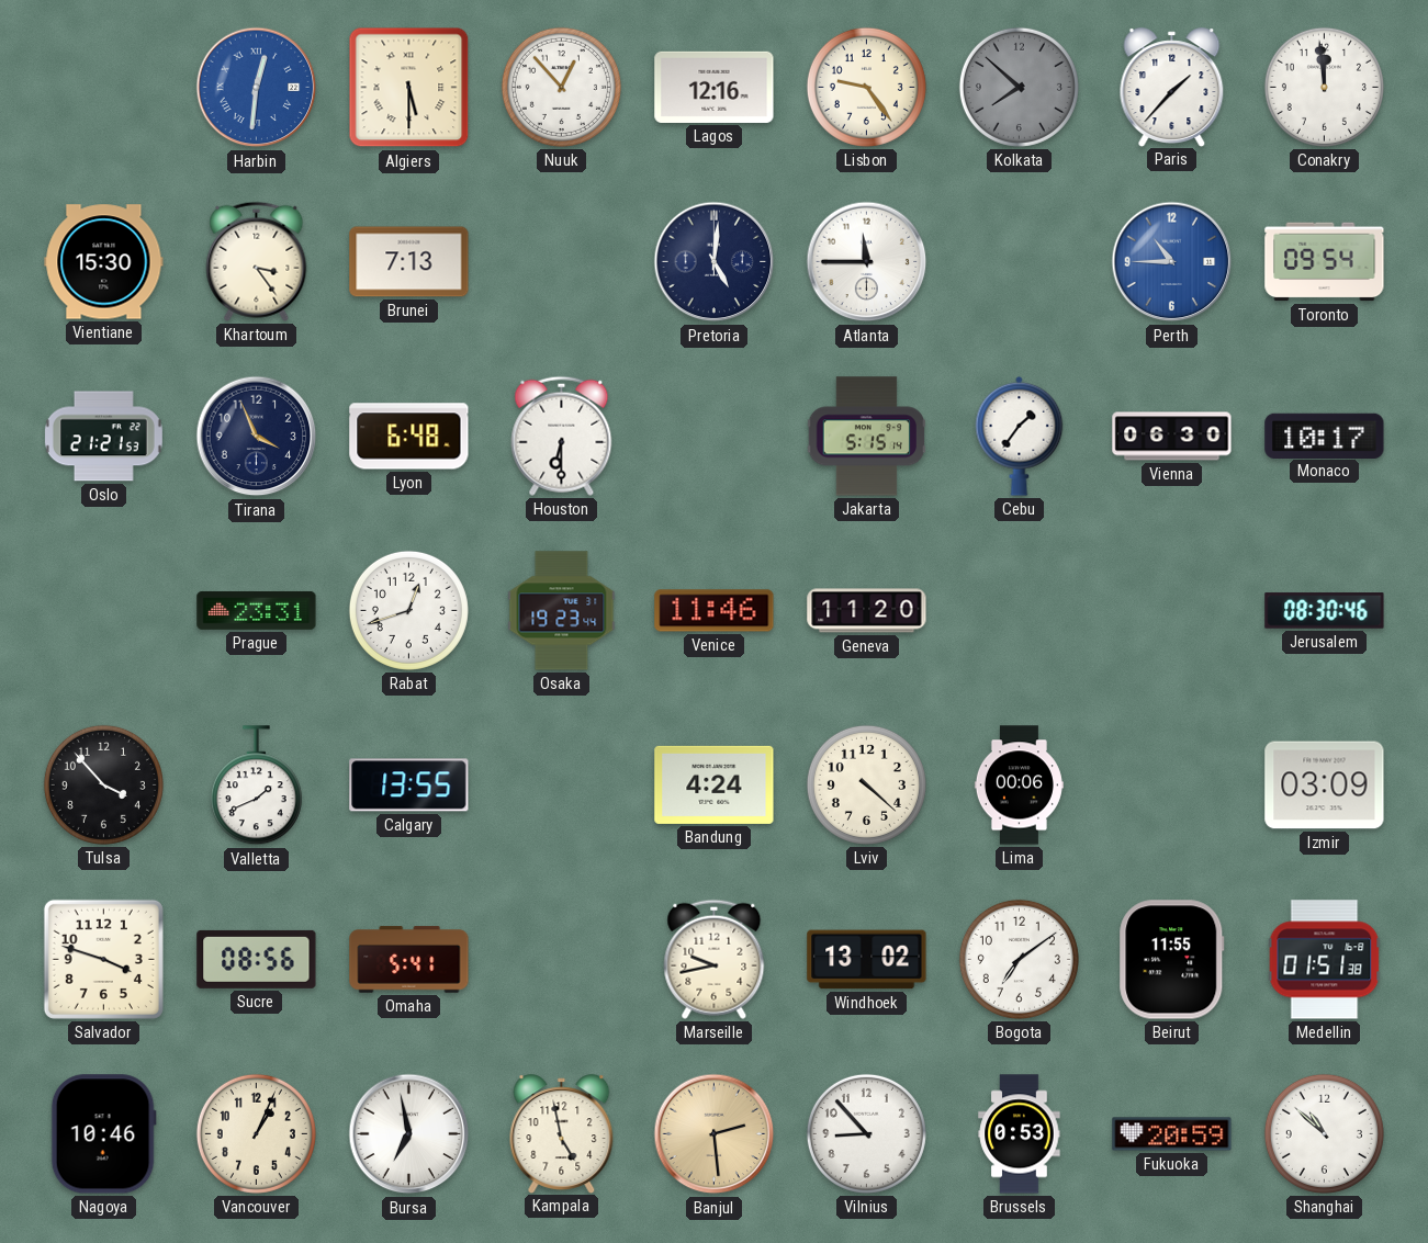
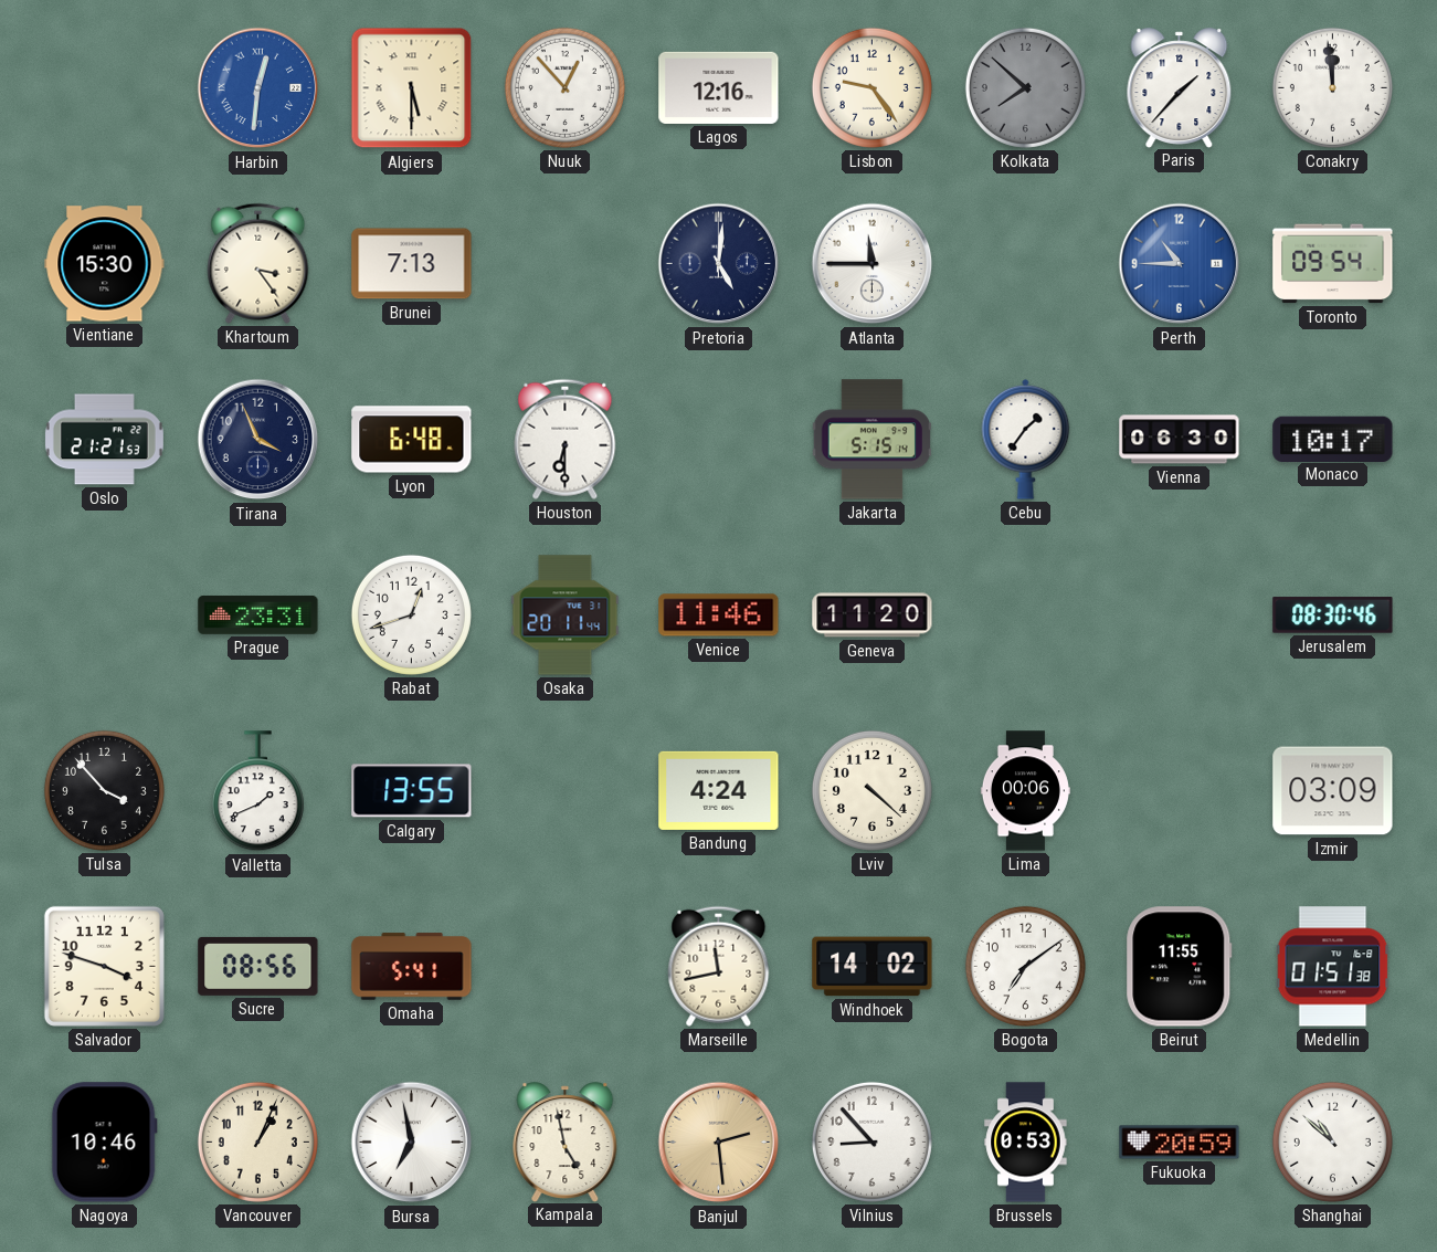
Osaka: 19:23 -> 20:11 (566, 616)
Marseille: 9:43 -> 11:43 (719, 966)
Windhoek: 13:02 -> 14:02 (873, 967)
